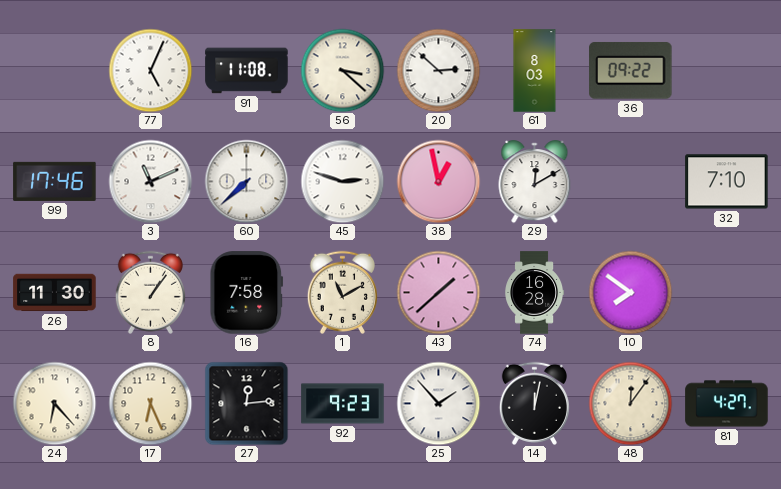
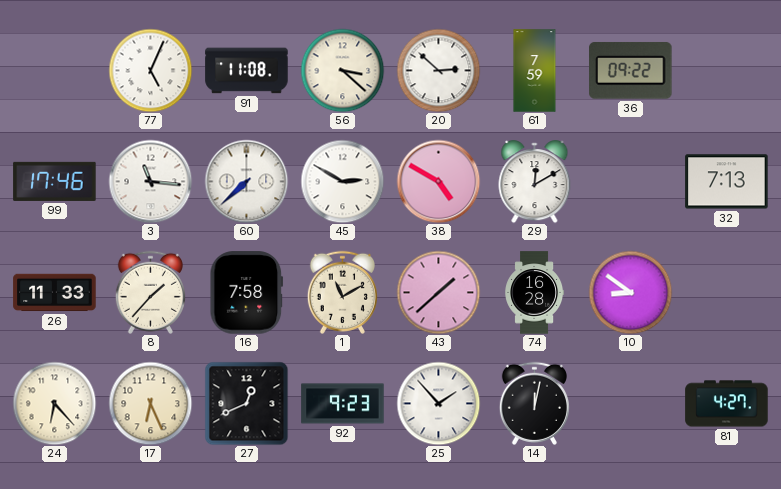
61: 8:03 -> 7:59 (535, 71)
3: 11:11 -> 11:16 (150, 181)
45: 2:48 -> 2:50 (342, 181)
38: 12:58 -> 4:50 (438, 181)
32: 7:10 -> 7:13 (727, 182)
26: 11:30 -> 11:33 (55, 293)
8: 1:06 -> 1:37 (150, 292)
10: 7:51 -> 8:51 (630, 292)
27: 12:14 -> 12:41 (246, 403)
48: 12:06 -> none (630, 403)
